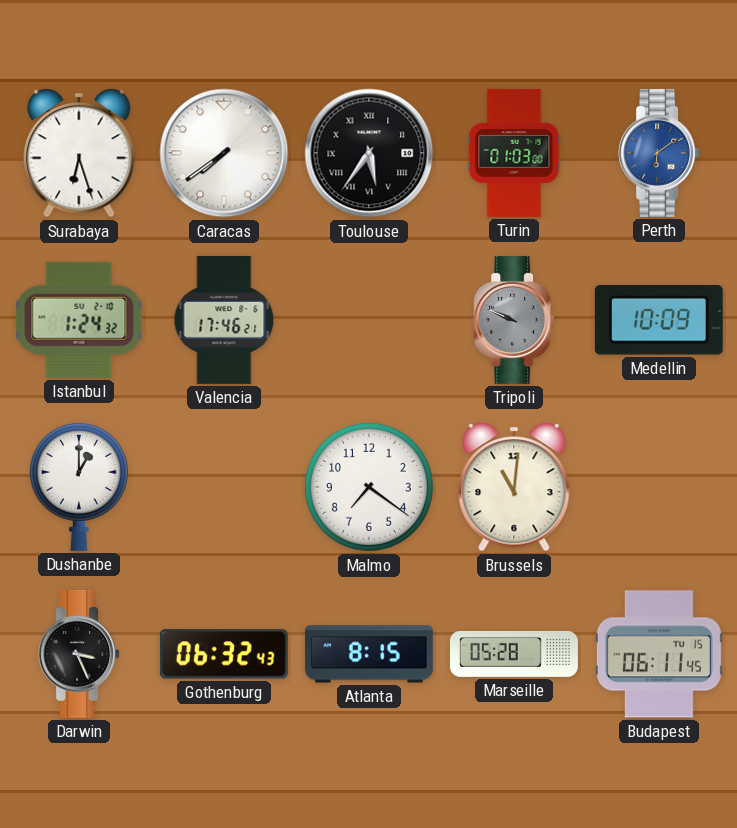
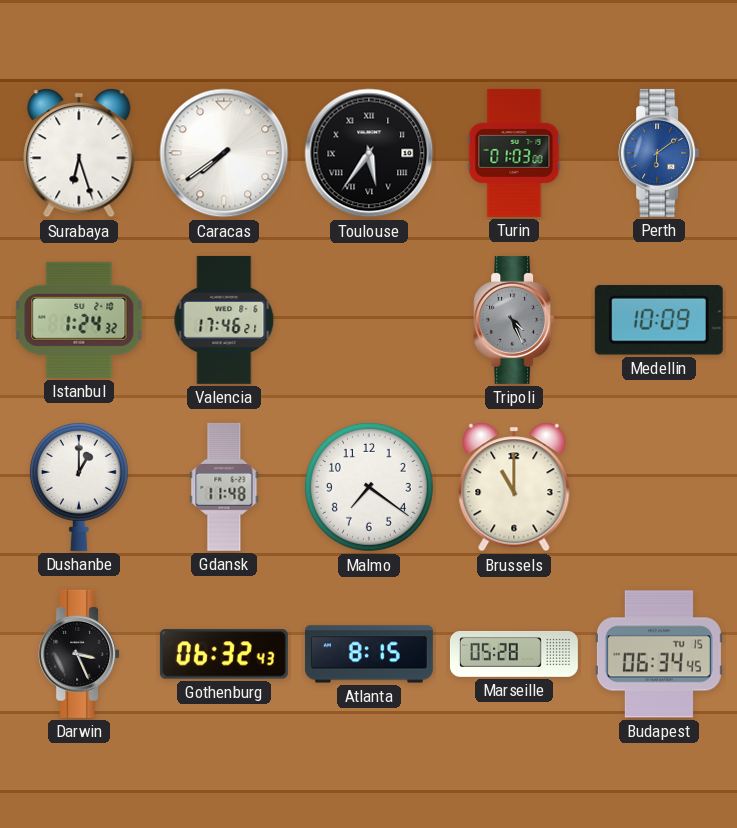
Tripoli: 9:49 -> 4:26 (514, 320)
Gdansk: none -> 11:48 (224, 487)
Brussels: 11:01 -> 11:00 (514, 487)
Budapest: 06:11 -> 06:34 (659, 654)
